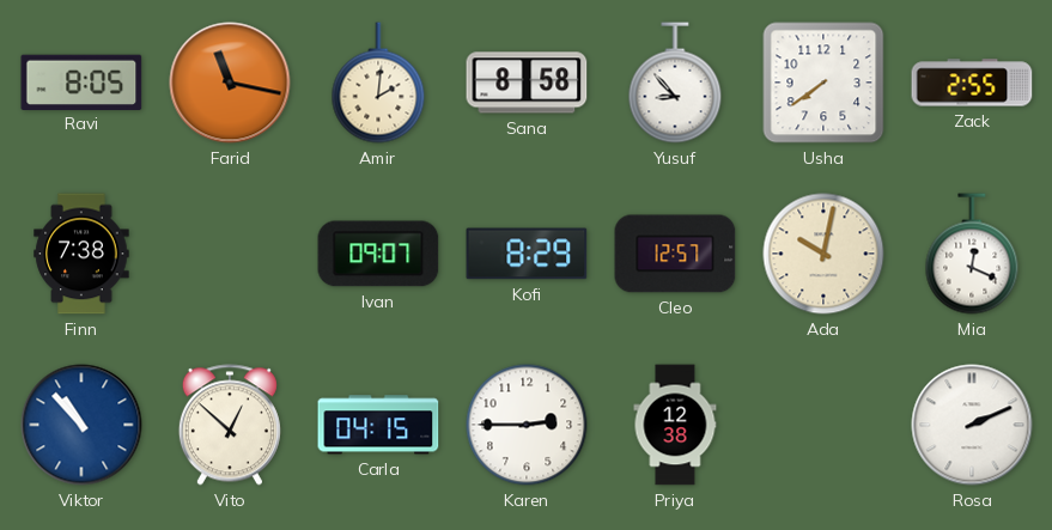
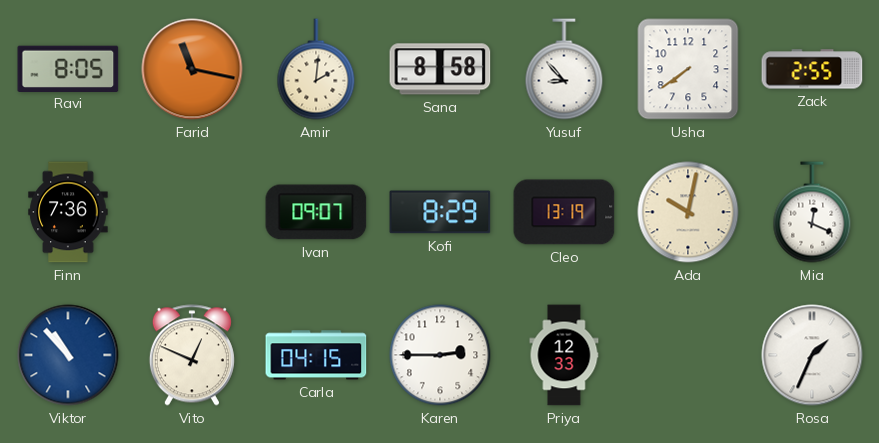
Finn: 7:38 -> 7:36 (68, 212)
Cleo: 12:57 -> 13:19 (564, 212)
Vito: 12:52 -> 12:49 (192, 355)
Priya: 12:38 -> 12:33 (564, 355)
Rosa: 2:11 -> 1:34 (812, 355)
